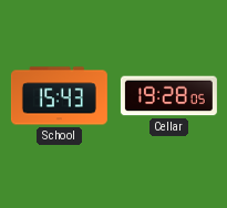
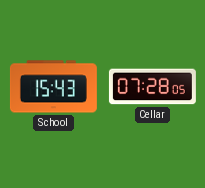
Cellar: 19:28 -> 07:28 (152, 87)
